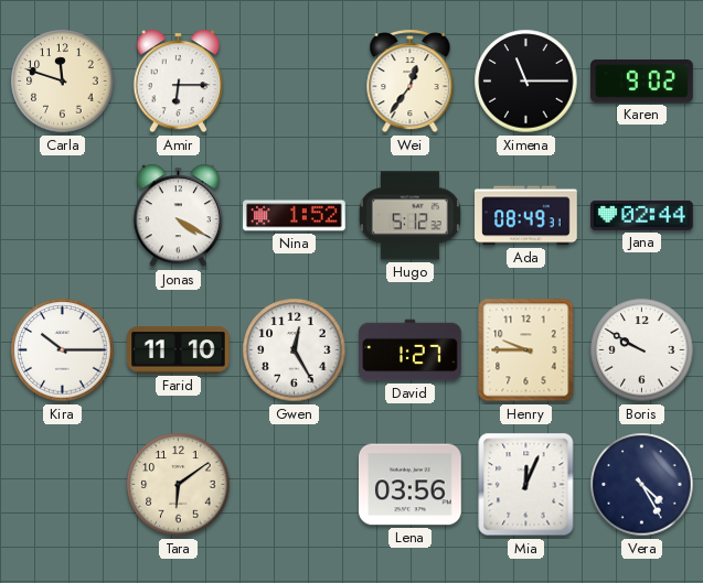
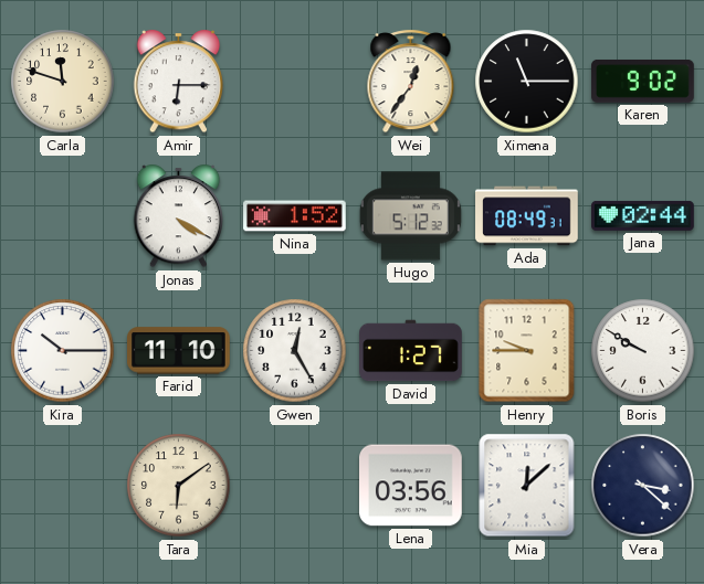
Mia: 12:04 -> 12:08 (527, 486)
Vera: 4:25 -> 3:22 (643, 486)
